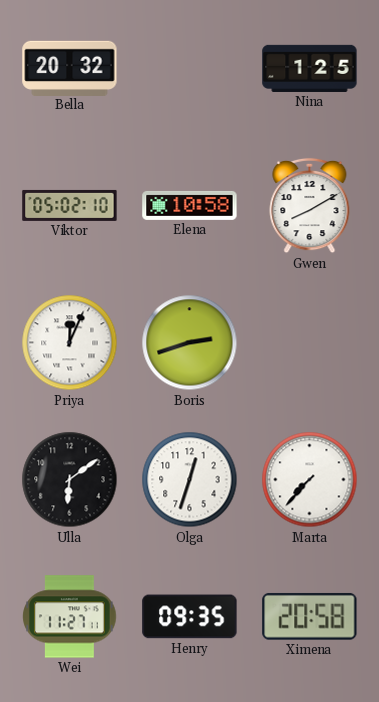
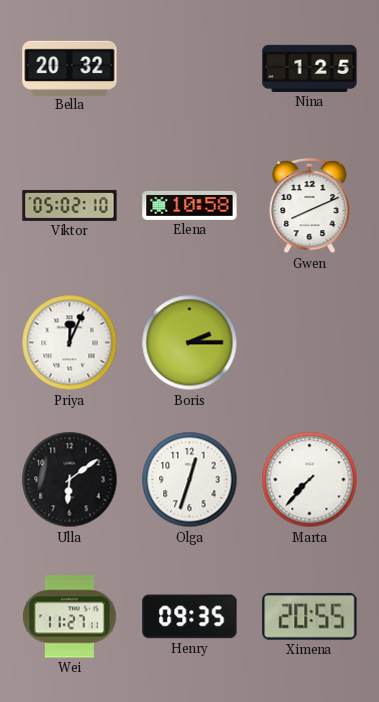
Gwen: 8:10 -> 8:11 (310, 206)
Boris: 2:42 -> 2:15 (190, 343)
Ximena: 20:58 -> 20:55 (310, 617)
